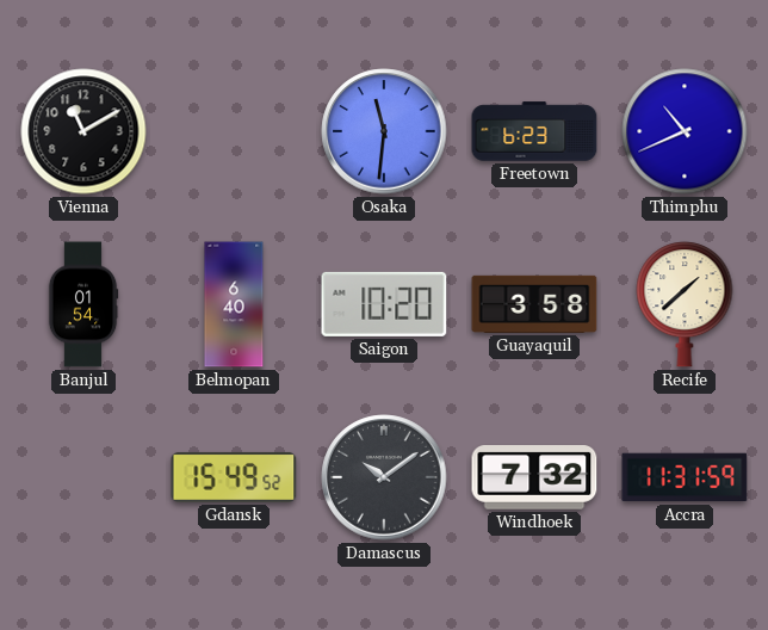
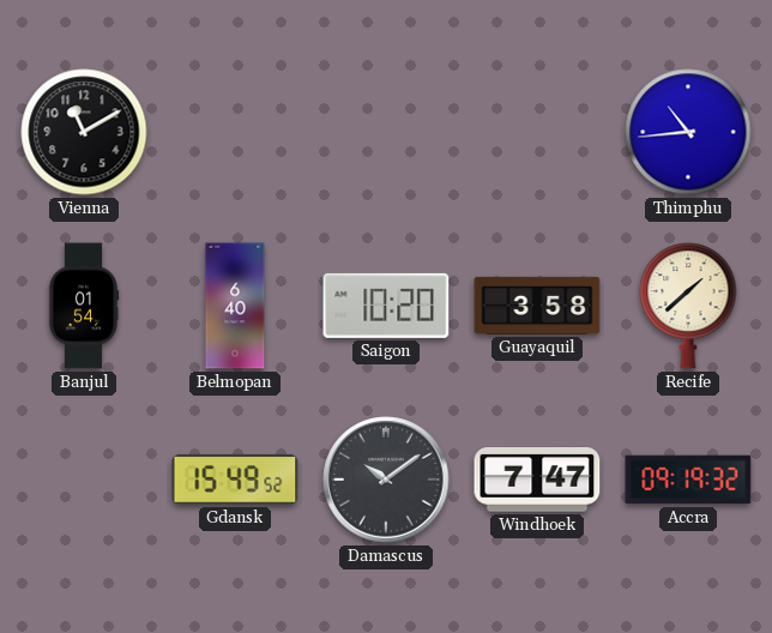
Osaka: 11:31 -> none (384, 131)
Freetown: 6:23 -> none (534, 131)
Thimphu: 10:41 -> 10:44 (688, 132)
Windhoek: 7:32 -> 7:47 (537, 481)
Accra: 11:31 -> 09:19 (688, 480)
